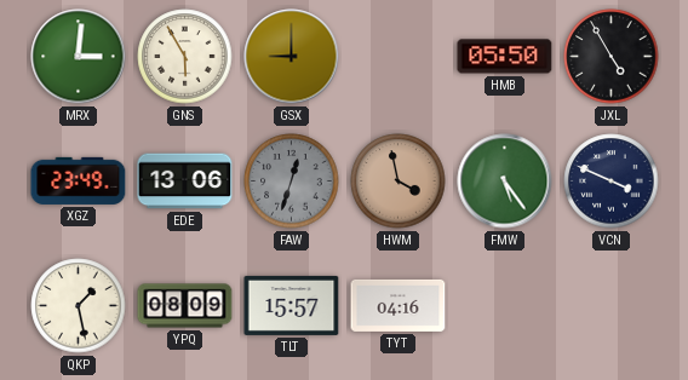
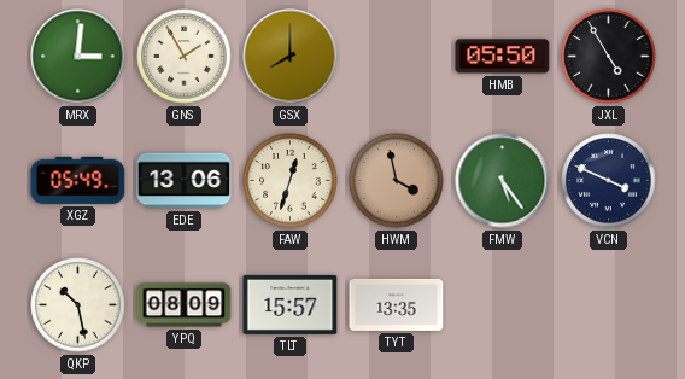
GNS: 5:55 -> 1:55 (185, 57)
GSX: 9:00 -> 8:00 (291, 57)
XGZ: 23:49 -> 05:49 (78, 180)
FAW dial: grey -> cream (291, 181)
QKP: 1:28 -> 10:28 (78, 305)
TYT: 04:16 -> 13:35 (397, 304)
